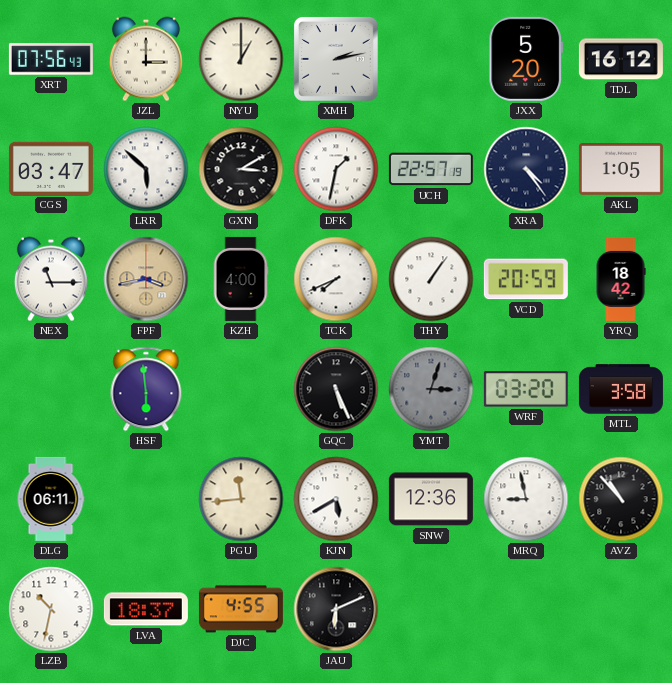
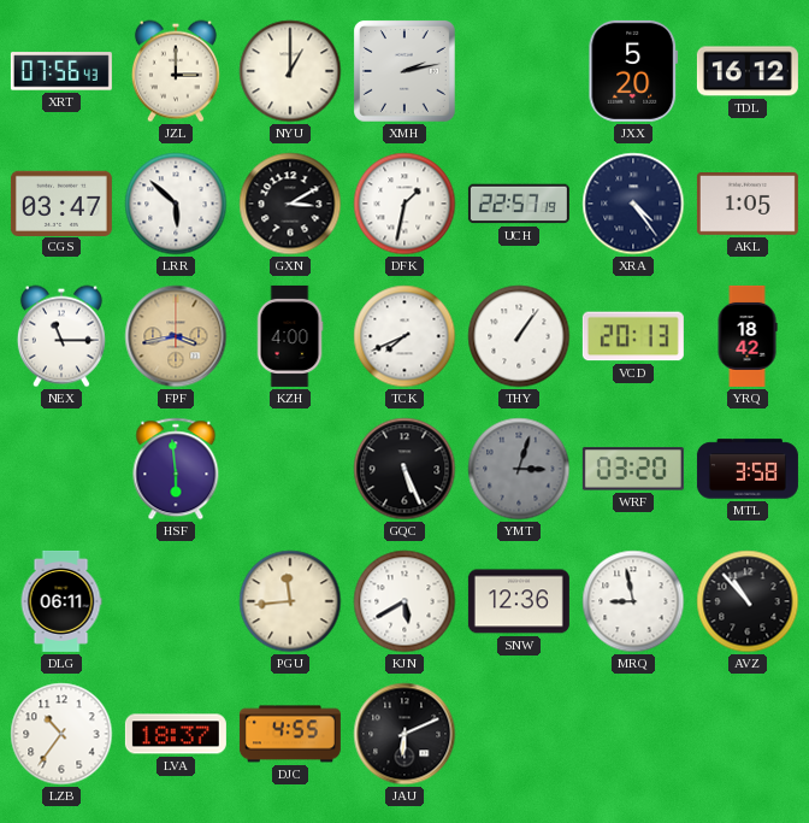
VCD: 20:59 -> 20:13 (633, 336)
LZB: 10:32 -> 10:36 (61, 734)
